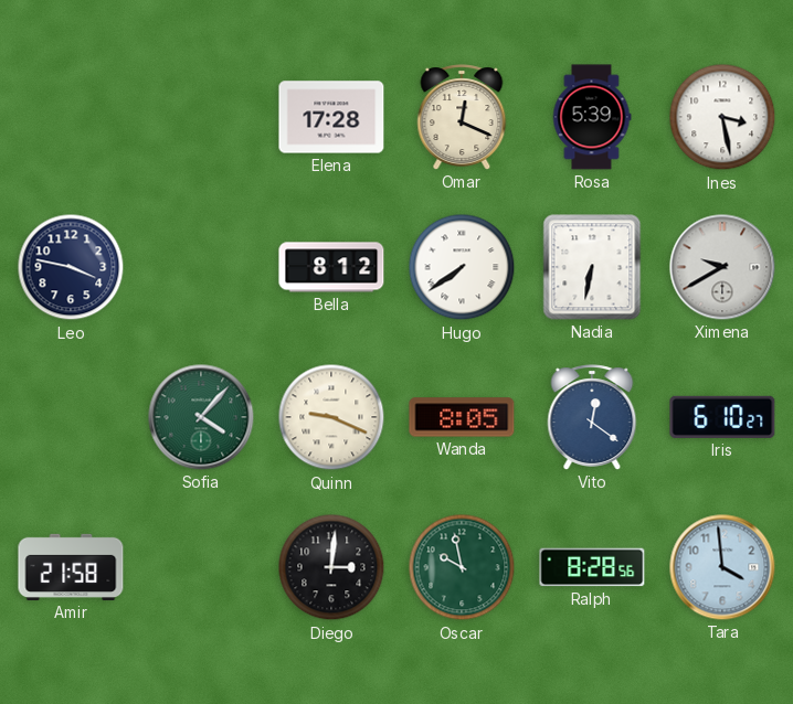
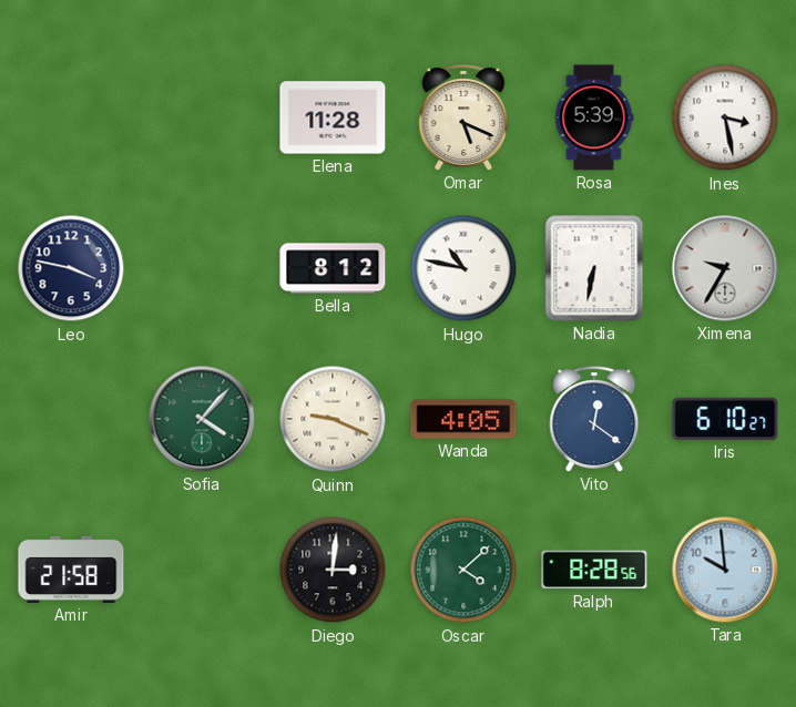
Elena: 17:28 -> 11:28 (333, 117)
Omar: 12:19 -> 5:19 (463, 117)
Hugo: 7:39 -> 10:47 (463, 268)
Ximena: 9:40 -> 9:35 (725, 268)
Wanda: 8:05 -> 4:05 (463, 419)
Oscar: 9:58 -> 4:08 (463, 570)
Tara: 3:59 -> 9:59 (725, 570)
